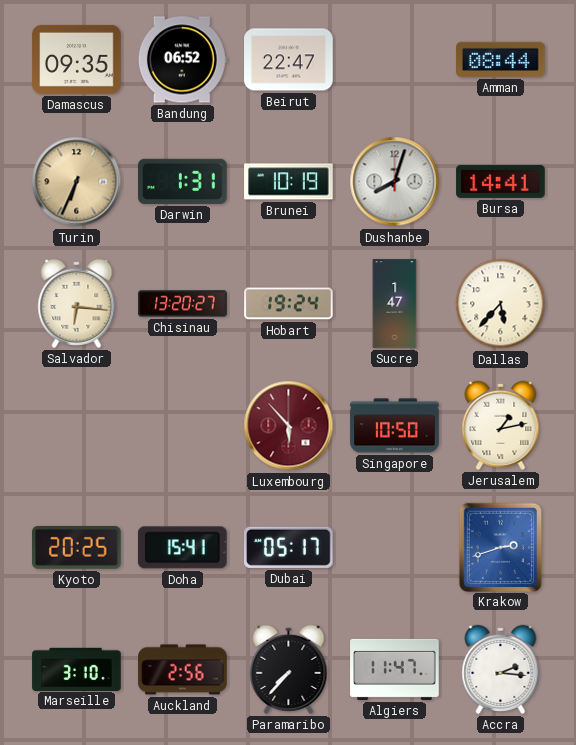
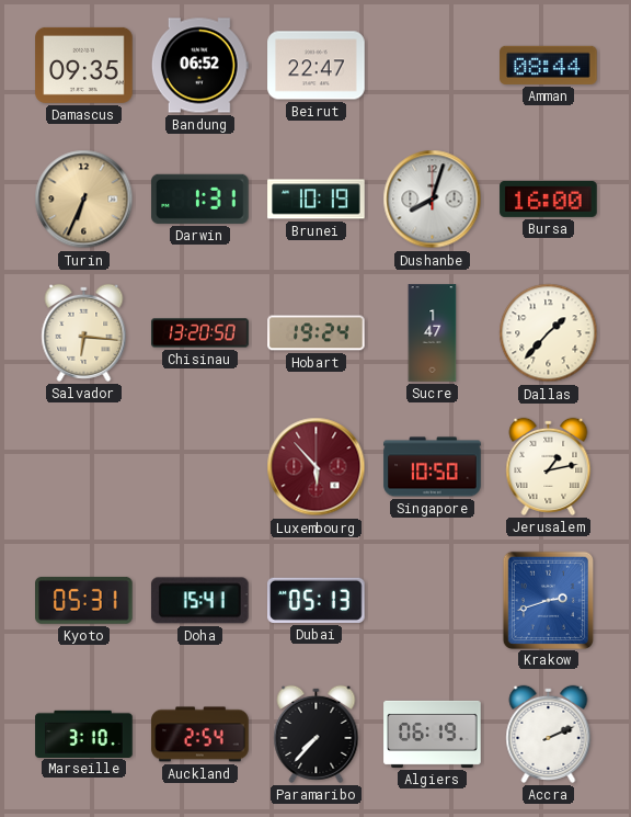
Bursa: 14:41 -> 16:00 (549, 198)
Chisinau: 13:20:27 -> 13:20:50 (200, 333)
Dallas: 5:37 -> 1:37 (549, 333)
Kyoto: 20:25 -> 05:31 (84, 600)
Dubai: 05:17 -> 05:13 (317, 600)
Auckland: 2:56 -> 2:54 (200, 735)
Algiers: 11:47 -> 06:19 (433, 734)
Accra: 2:16 -> 2:11 (549, 734)
